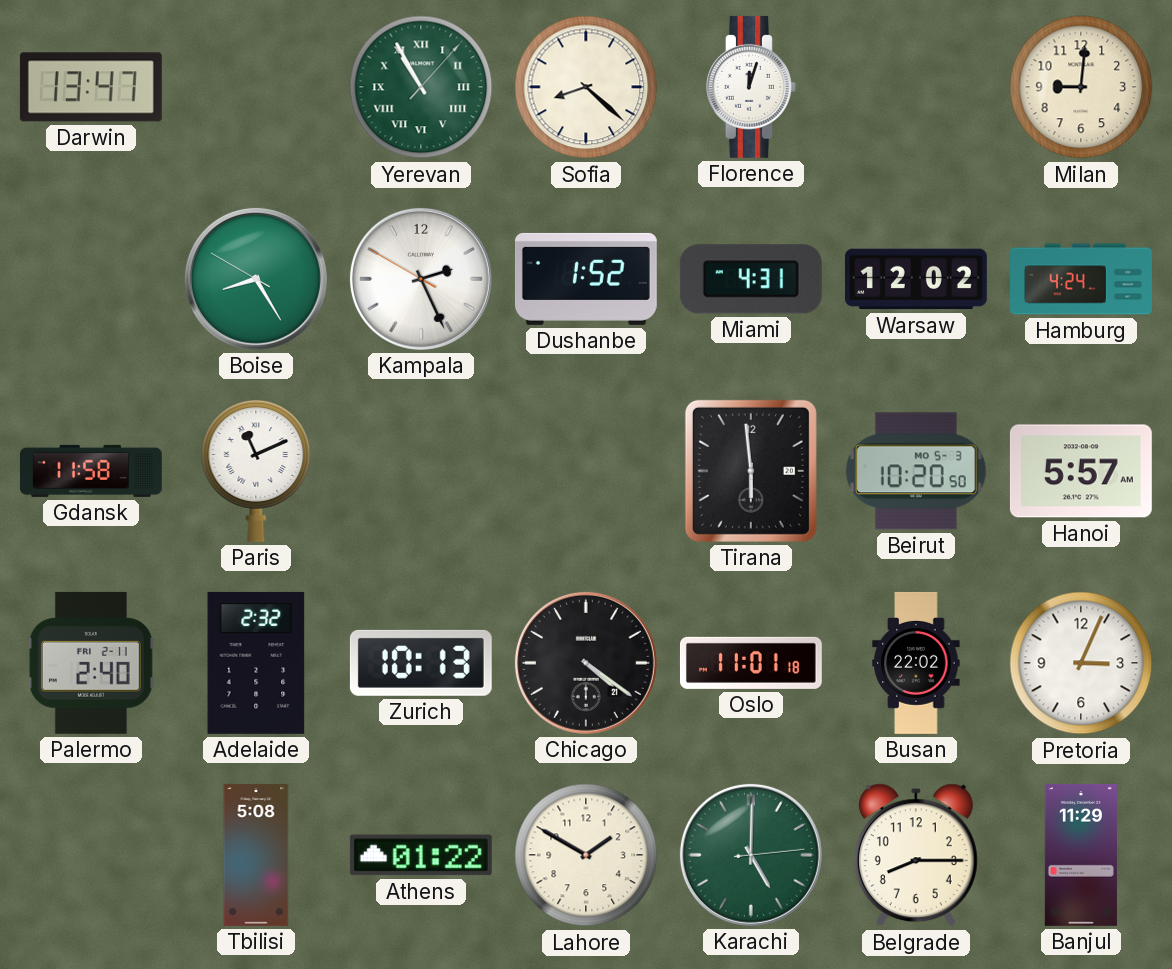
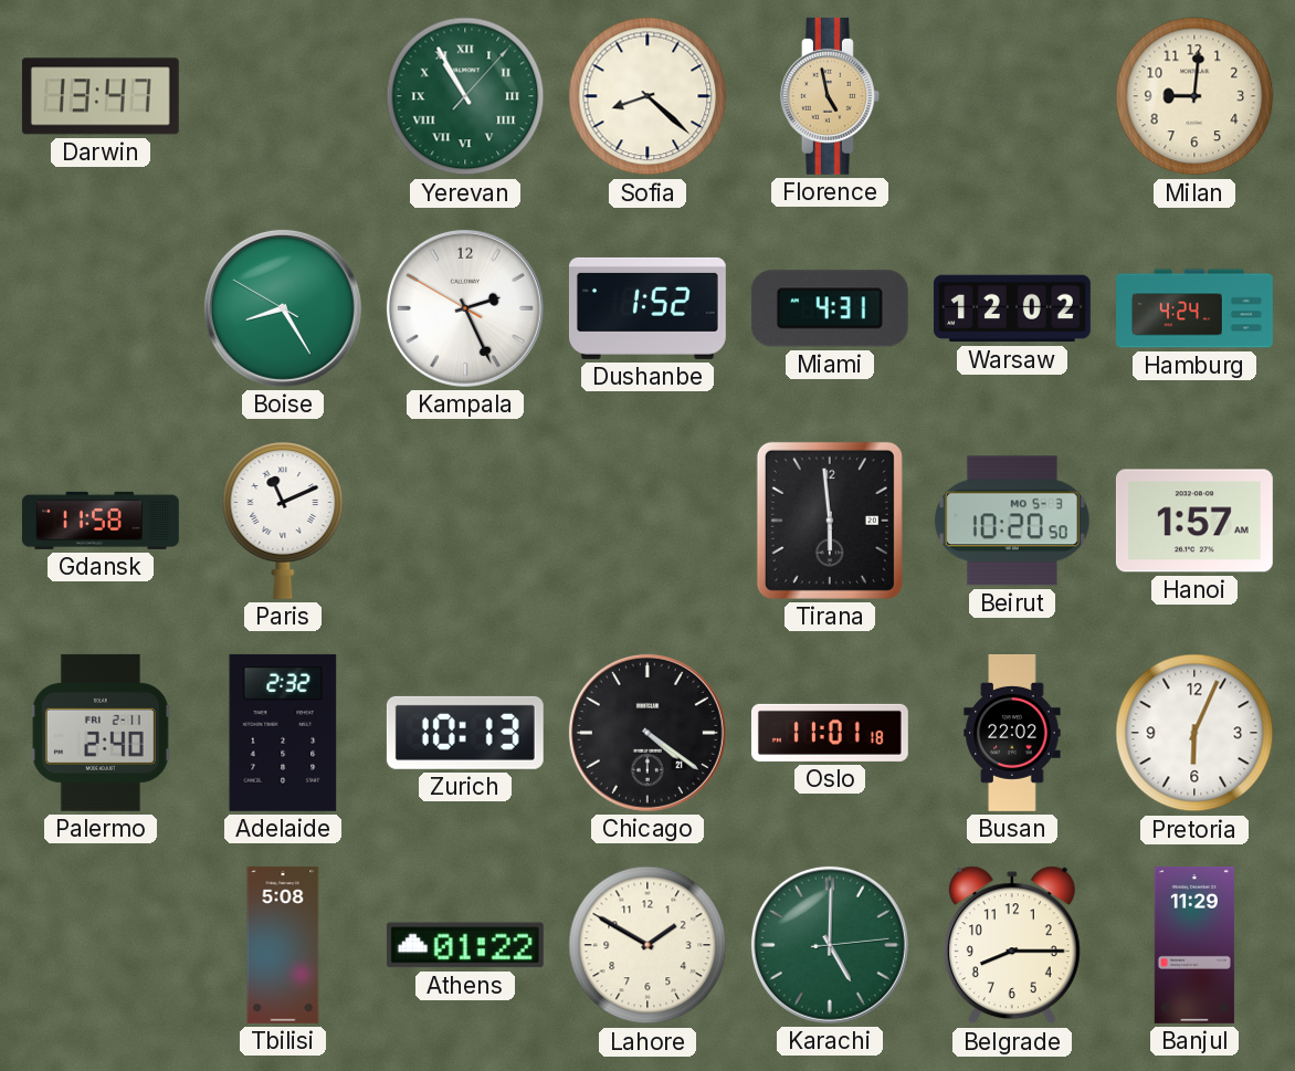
Florence: 12:03 -> 4:58 (830, 96)
Florence dial: white -> champagne (830, 96)
Hanoi: 5:57 -> 1:57 (1194, 521)
Pretoria: 3:04 -> 6:04 (1194, 733)
